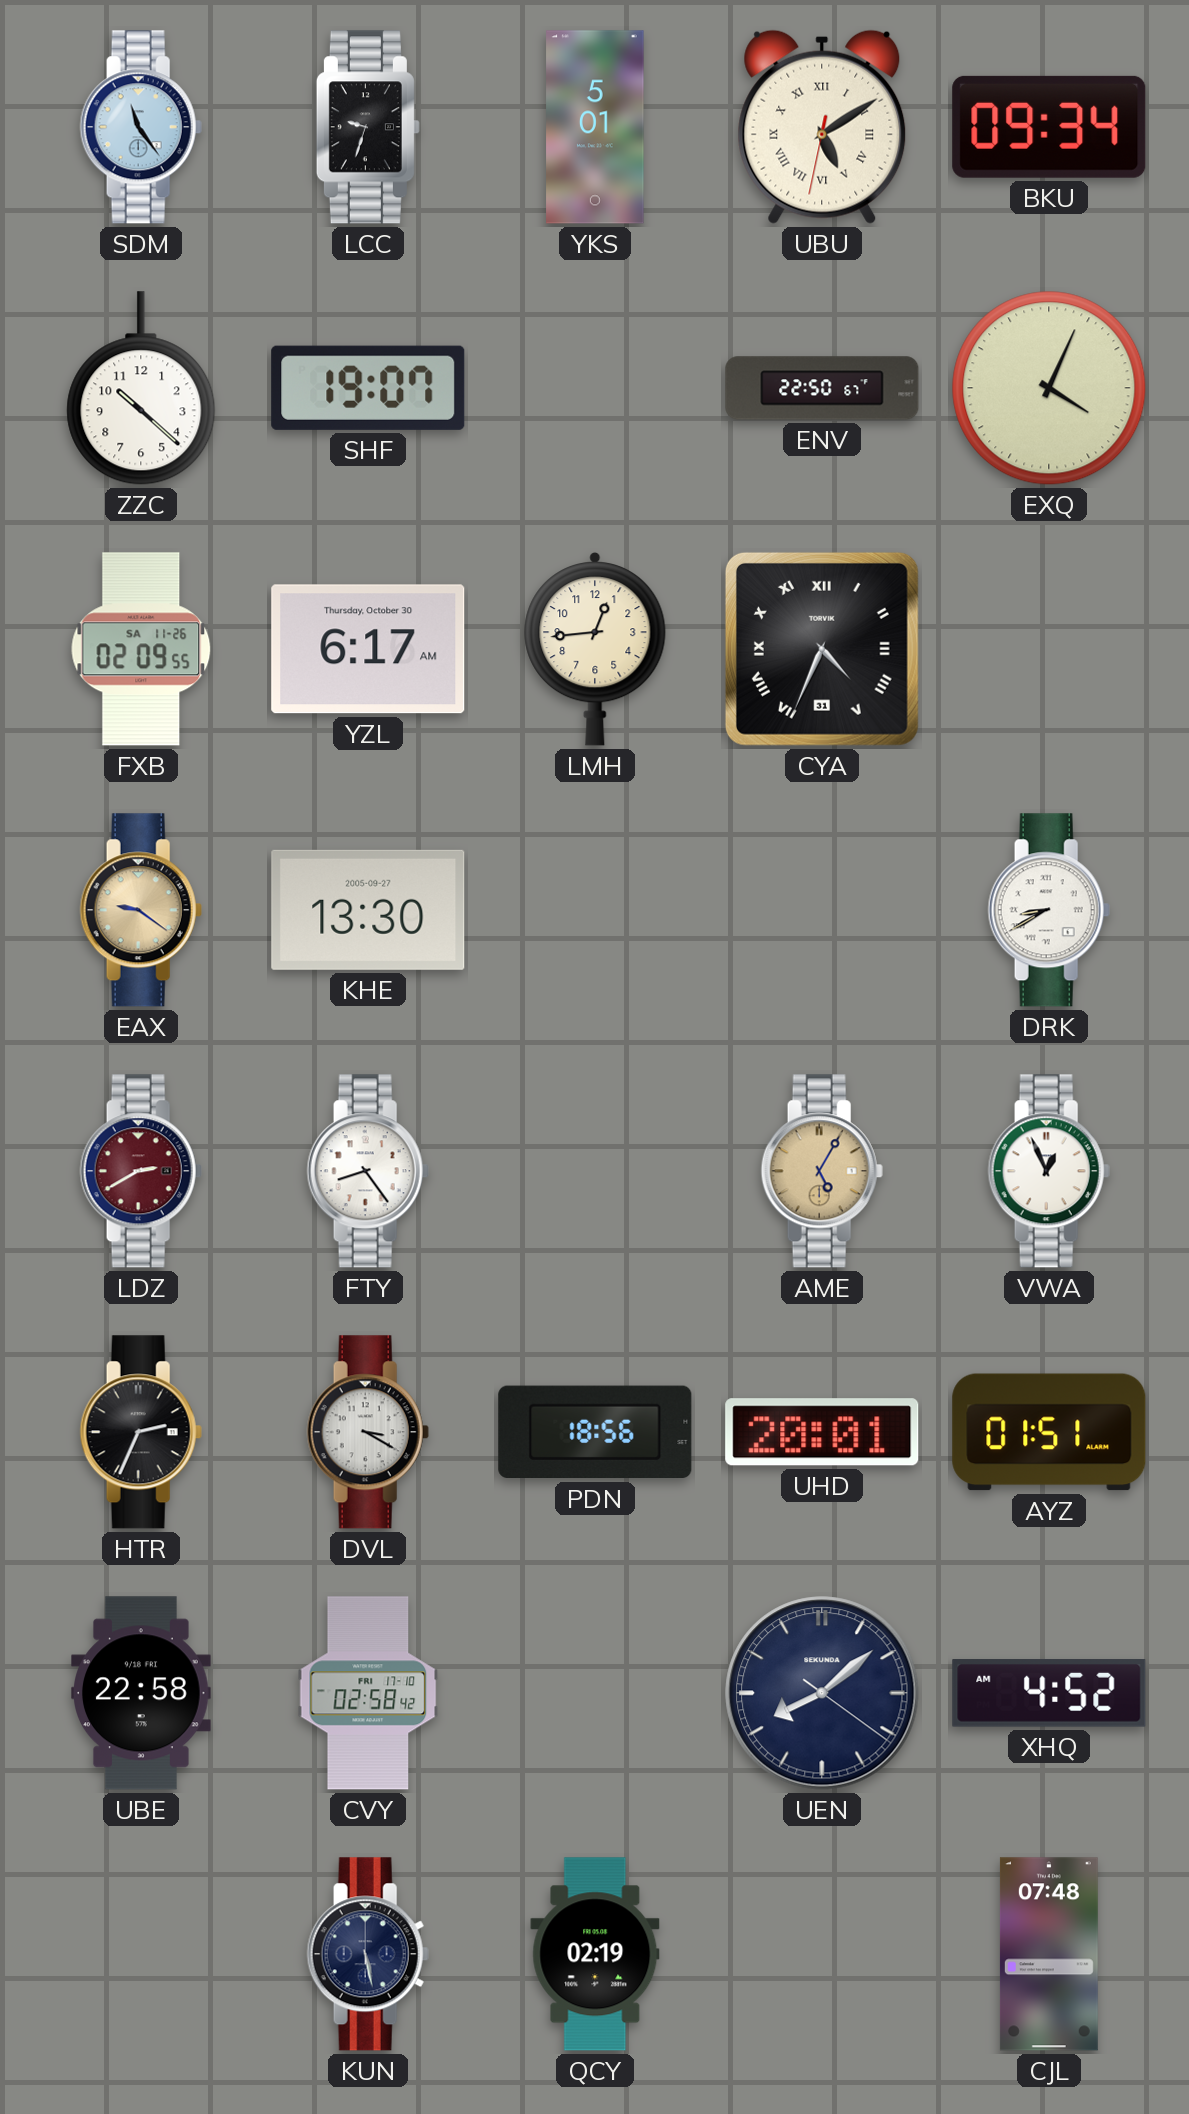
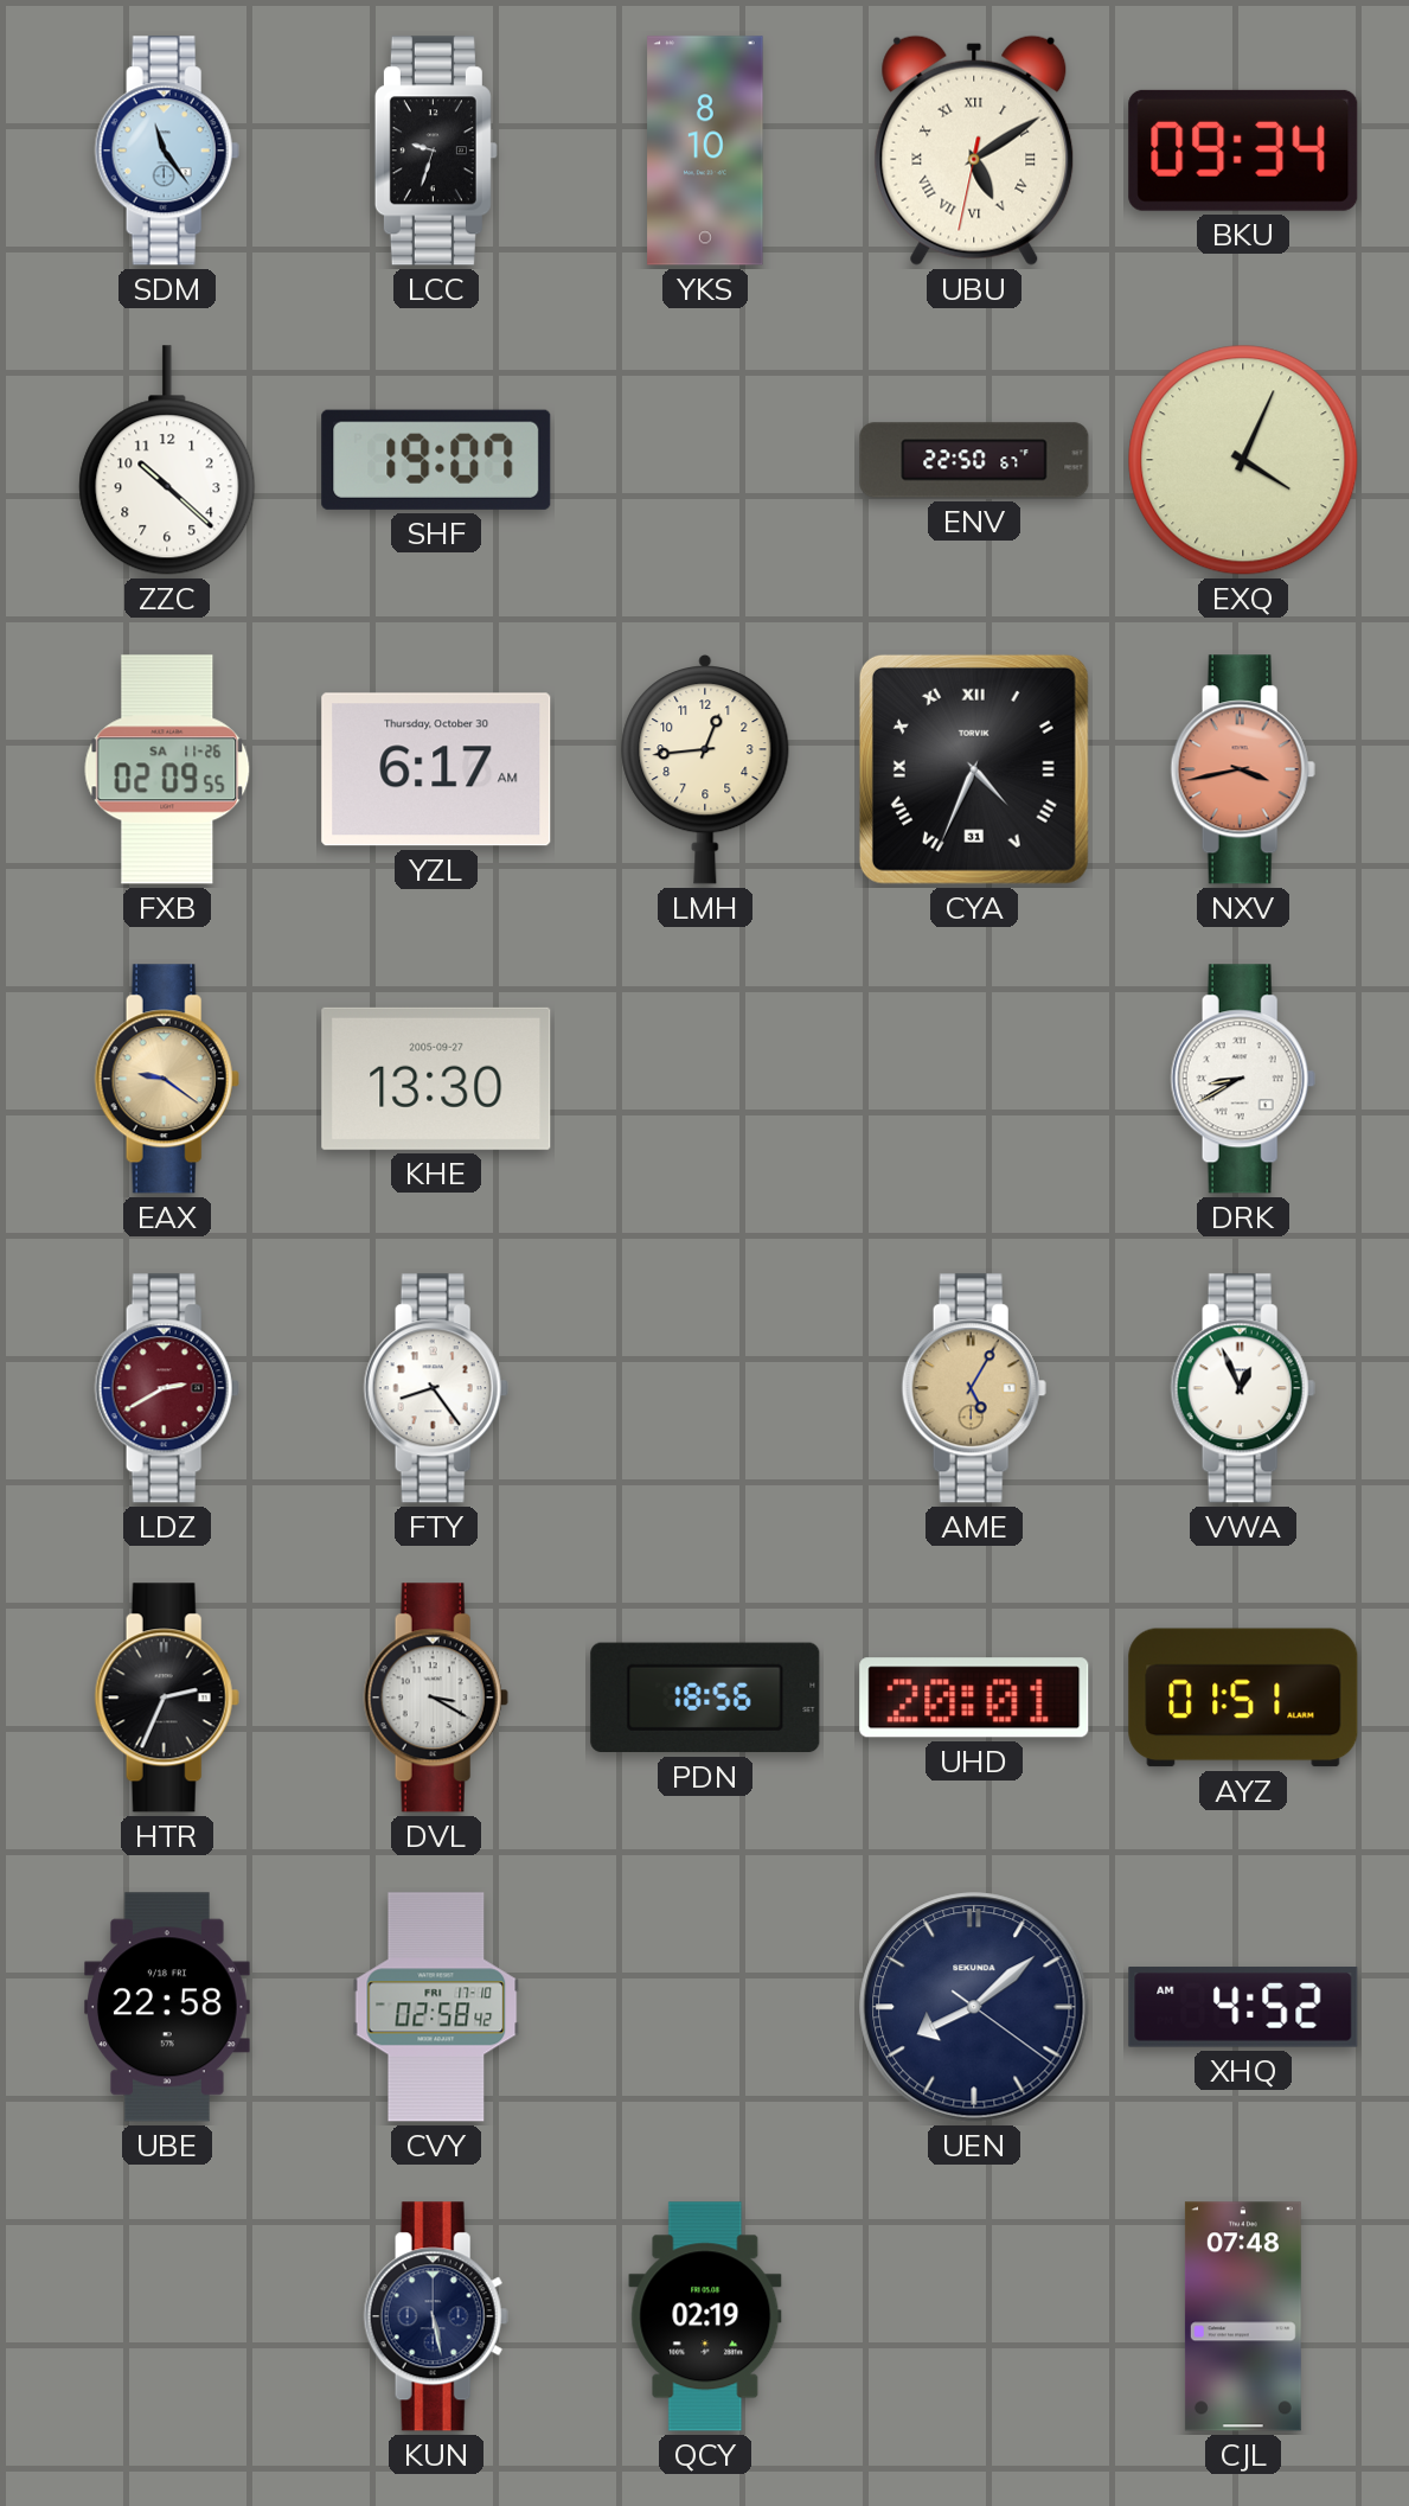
YKS: 5:01 -> 8:10 (705, 151)
NXV: none -> 3:43 (1243, 769)
